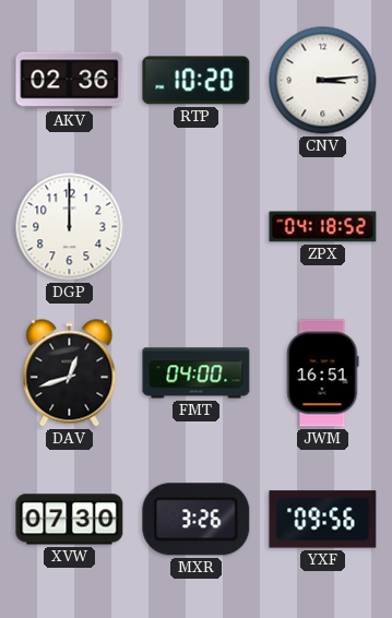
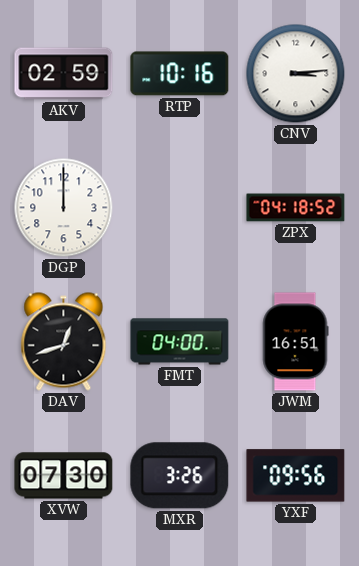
AKV: 02:36 -> 02:59 (64, 74)
RTP: 10:20 -> 10:16 (180, 74)
